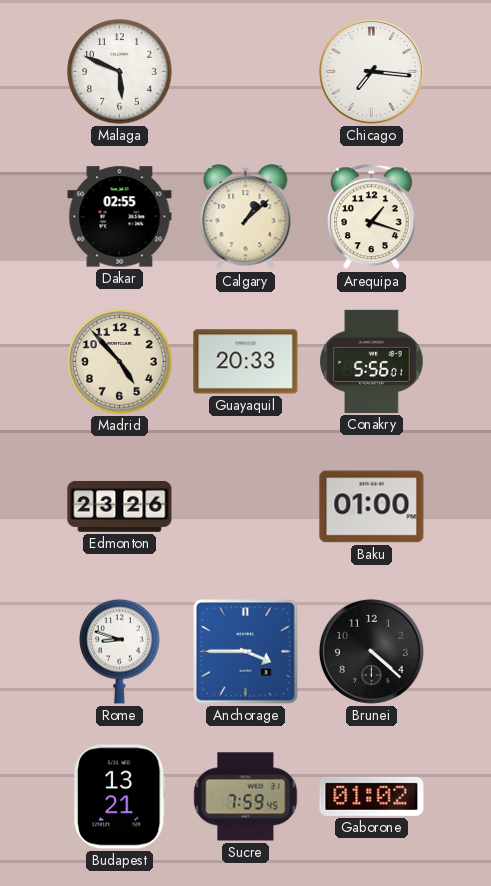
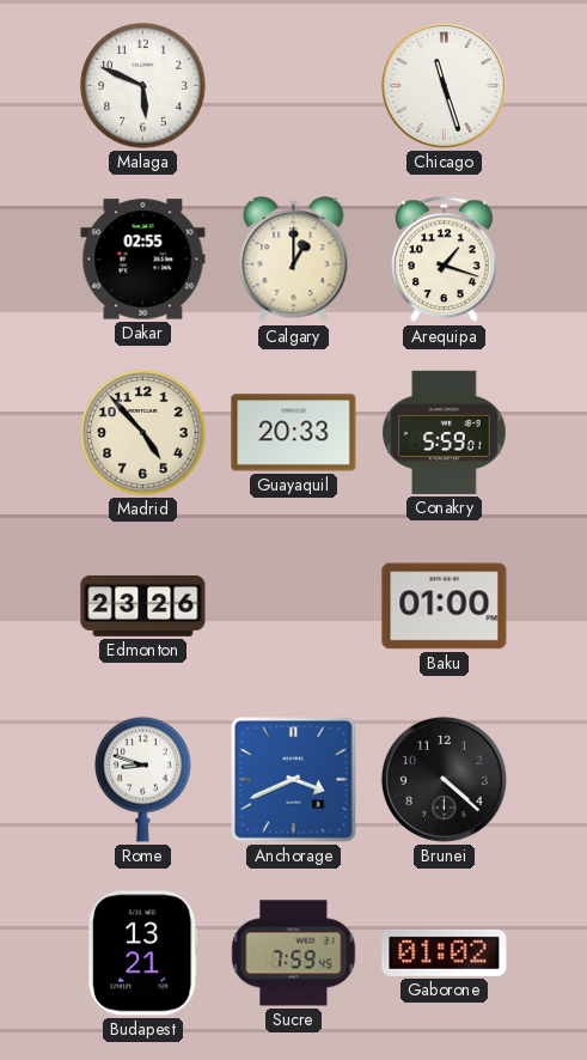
Chicago: 7:16 -> 11:27 (444, 85)
Calgary: 1:08 -> 1:00 (294, 260)
Conakry: 5:56 -> 5:59 (445, 432)
Anchorage: 3:45 -> 3:41 (294, 780)
